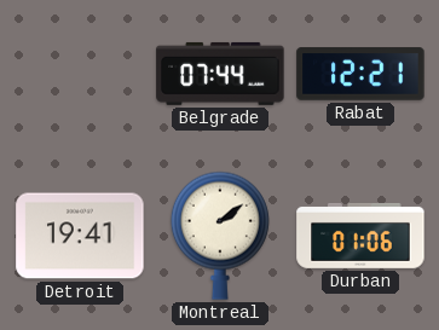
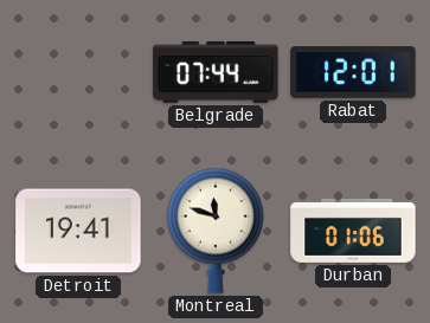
Rabat: 12:21 -> 12:01 (353, 72)
Montreal: 2:09 -> 11:48 (216, 231)
